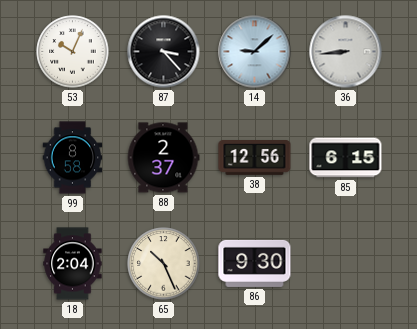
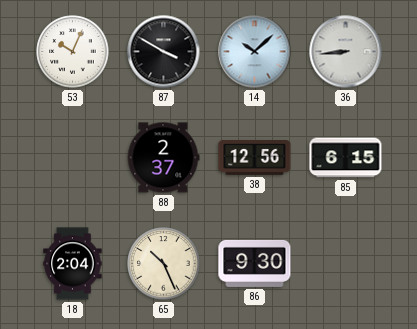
87: 3:23 -> 3:50 (164, 52)
14: 9:08 -> 10:08 (255, 52)
99: 8:58 -> none (73, 158)
